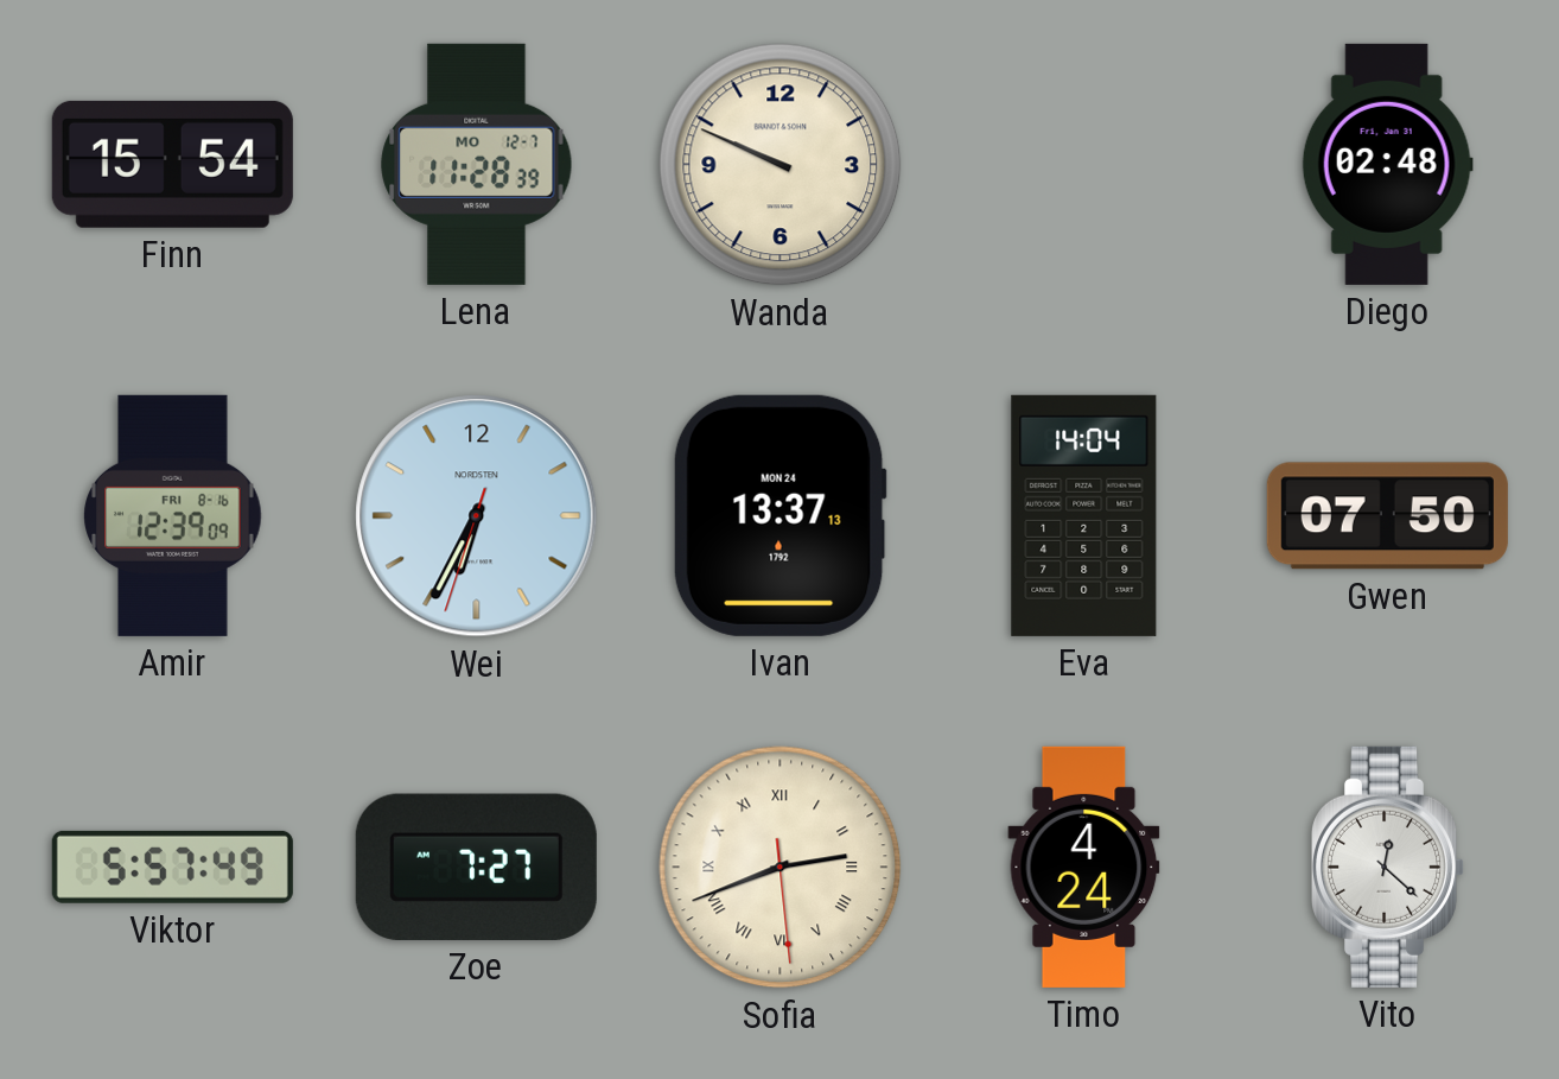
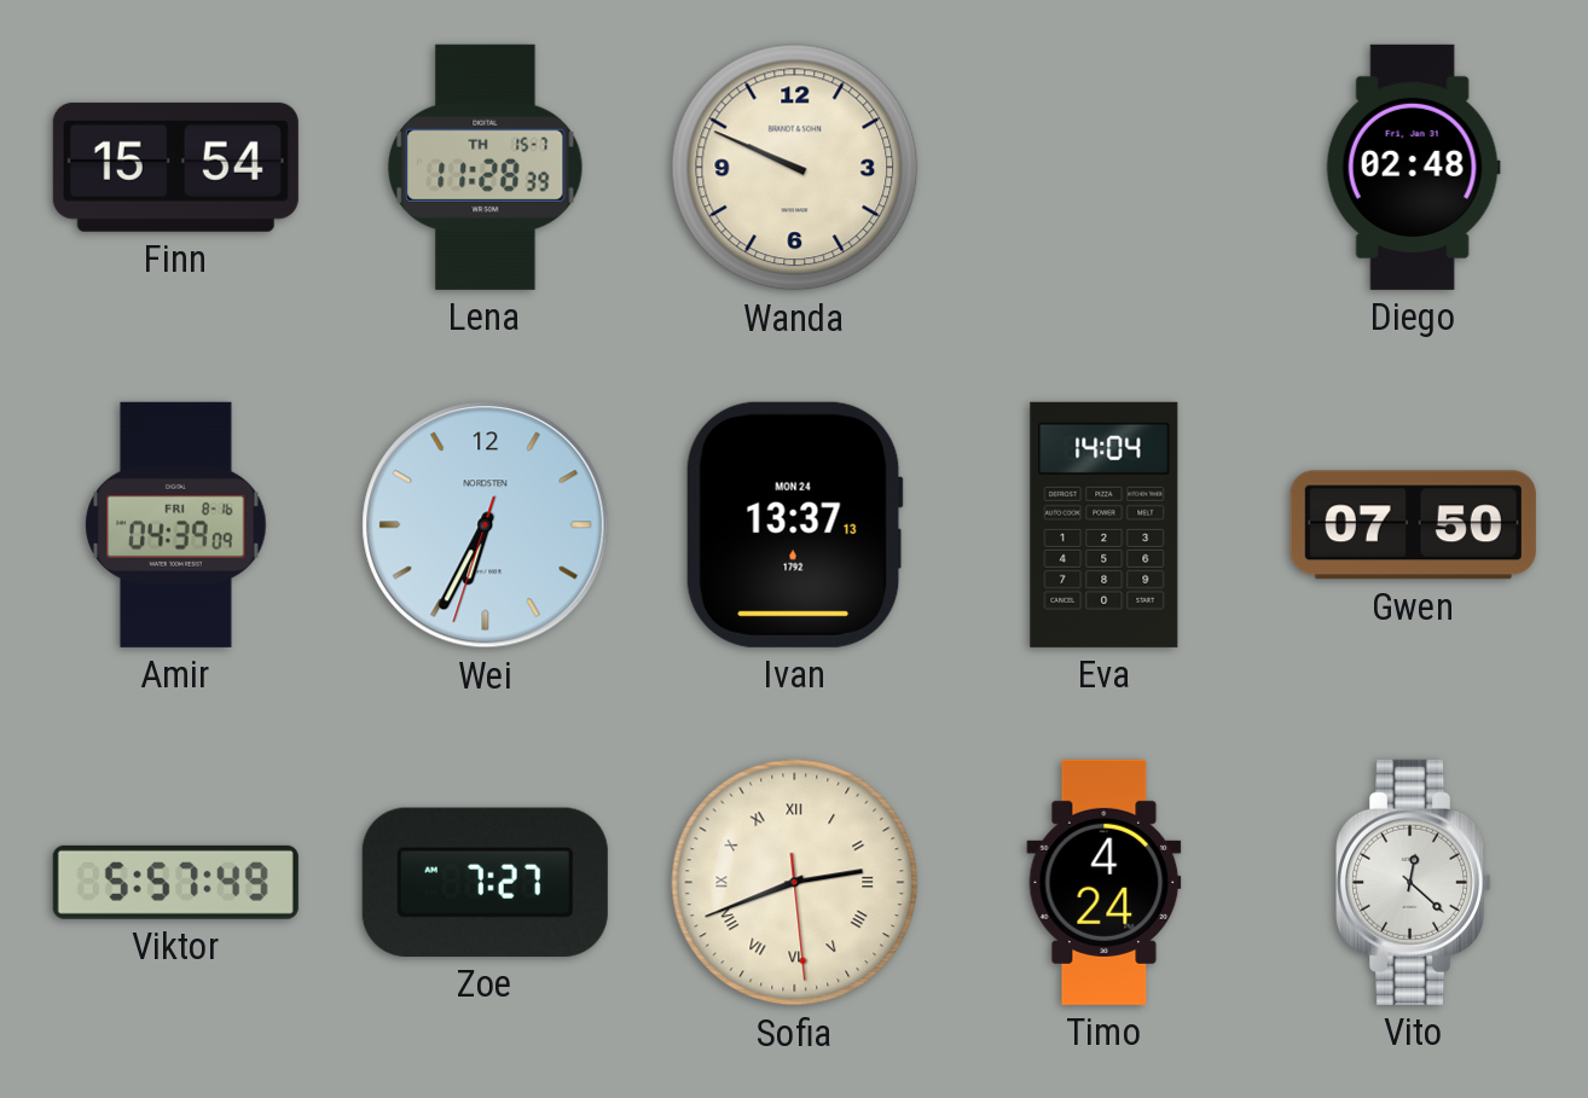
Lena date: MO 12-7 -> TH 15-7 (486, 167)
Amir: 12:39 -> 04:39 (176, 524)
